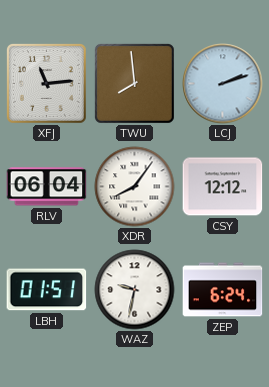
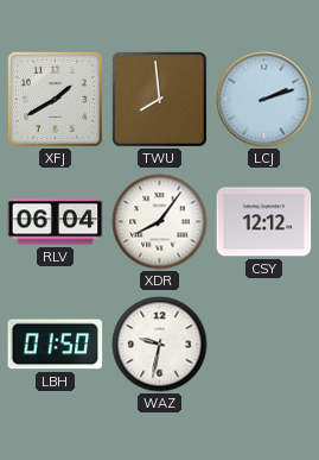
XFJ: 11:14 -> 1:40 (55, 99)
LBH: 01:51 -> 01:50 (56, 345)
ZEP: 6:24 -> none (223, 290)
